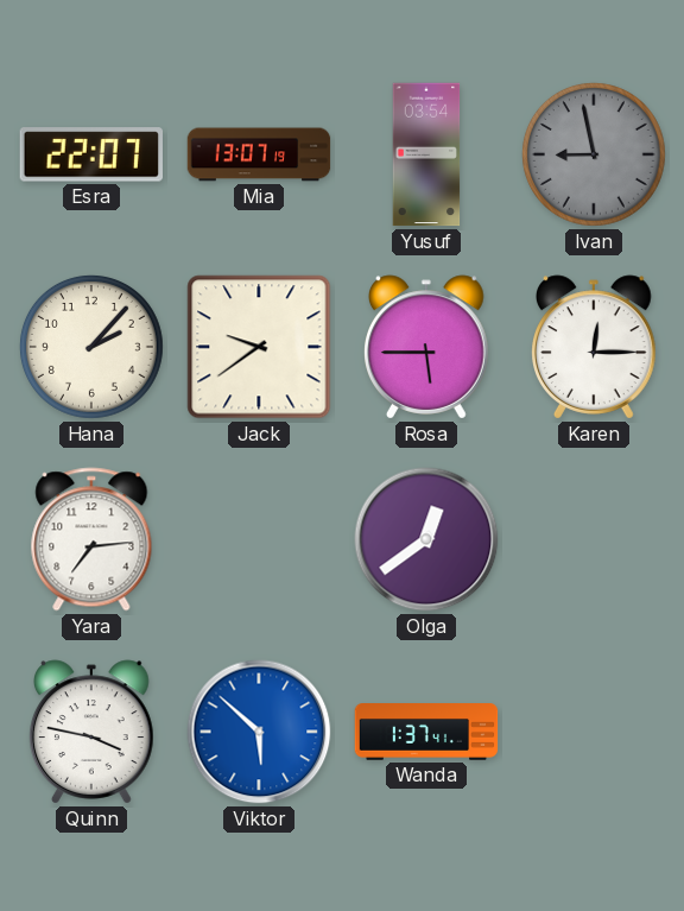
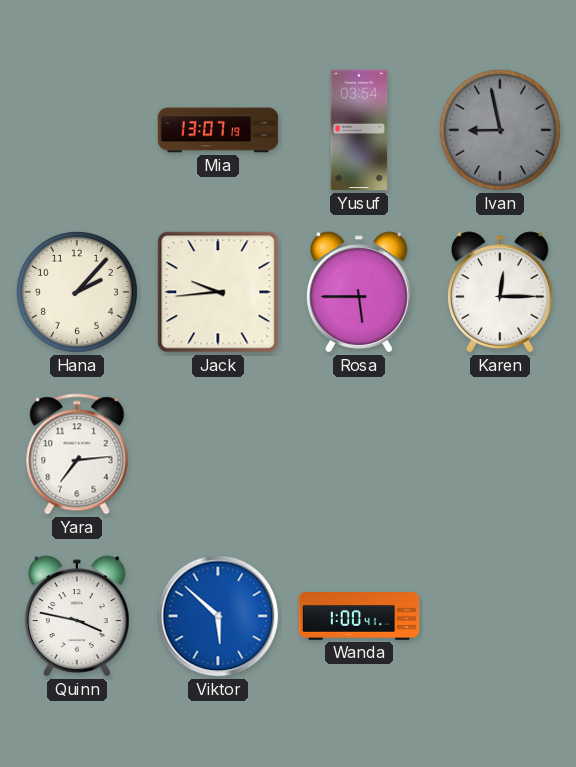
Esra: 22:07 -> none (90, 154)
Jack: 9:39 -> 9:44 (218, 292)
Olga: 12:39 -> none (426, 539)
Wanda: 1:37 -> 1:00 (359, 617)
